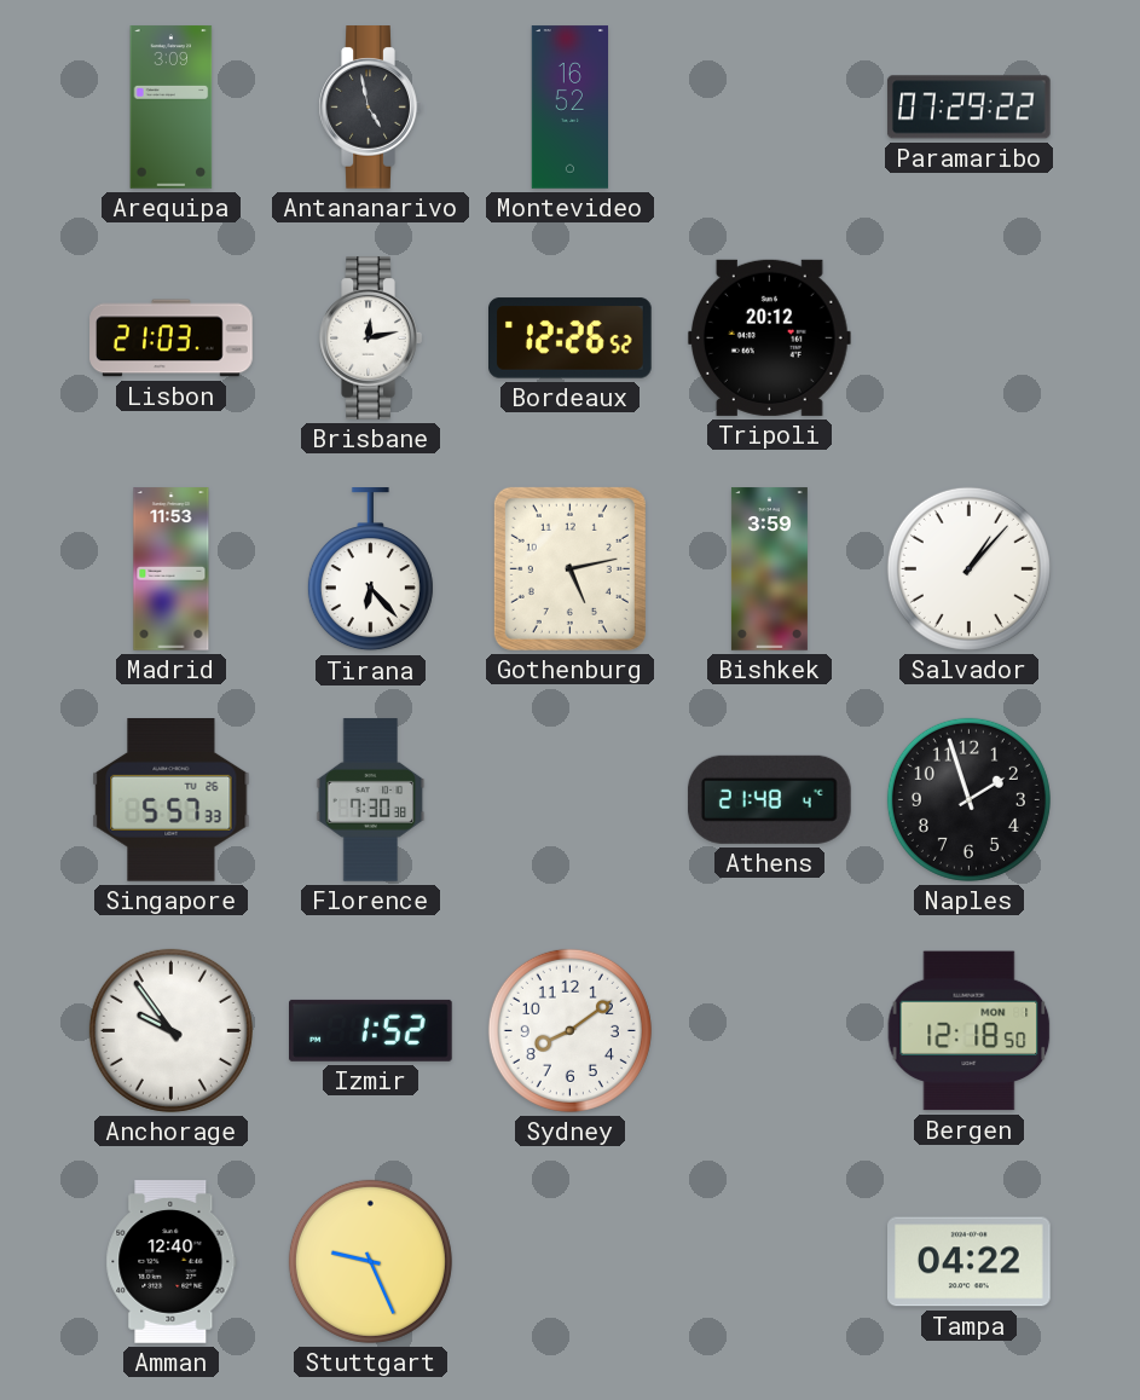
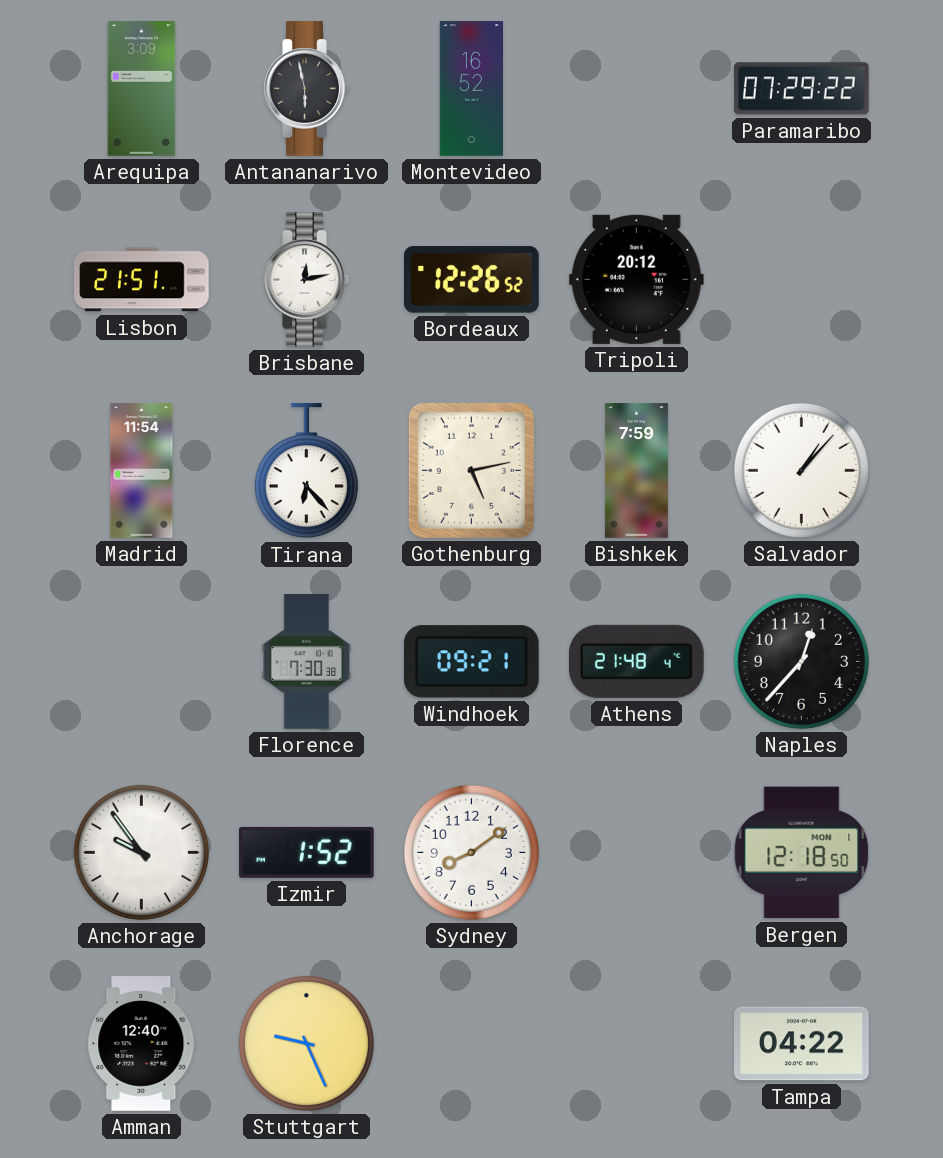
Antananarivo: 4:58 -> 5:58 (306, 89)
Lisbon: 21:03 -> 21:51 (142, 280)
Madrid: 11:53 -> 11:54 (142, 471)
Bishkek: 3:59 -> 7:59 (636, 471)
Singapore: 5:57 -> none (172, 800)
Windhoek: none -> 09:21 (471, 662)
Naples: 1:57 -> 12:37 (801, 661)
